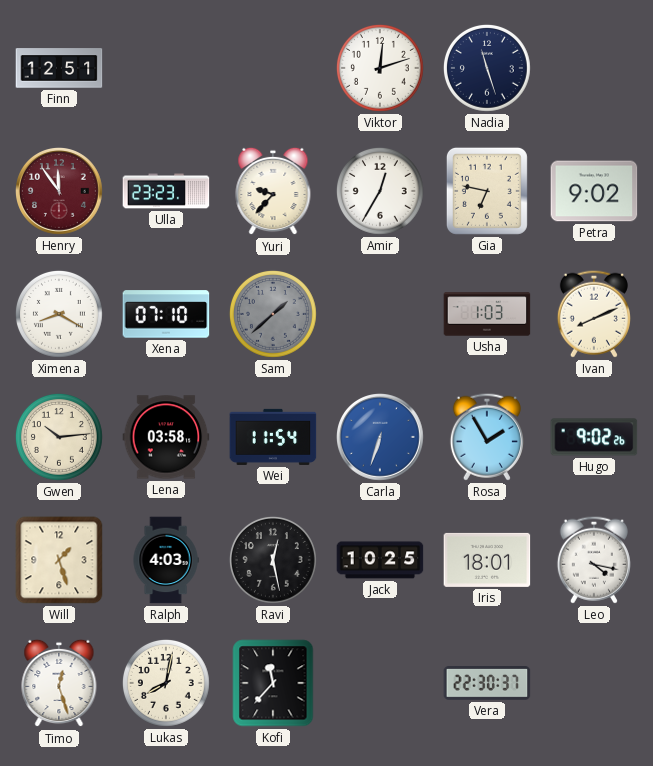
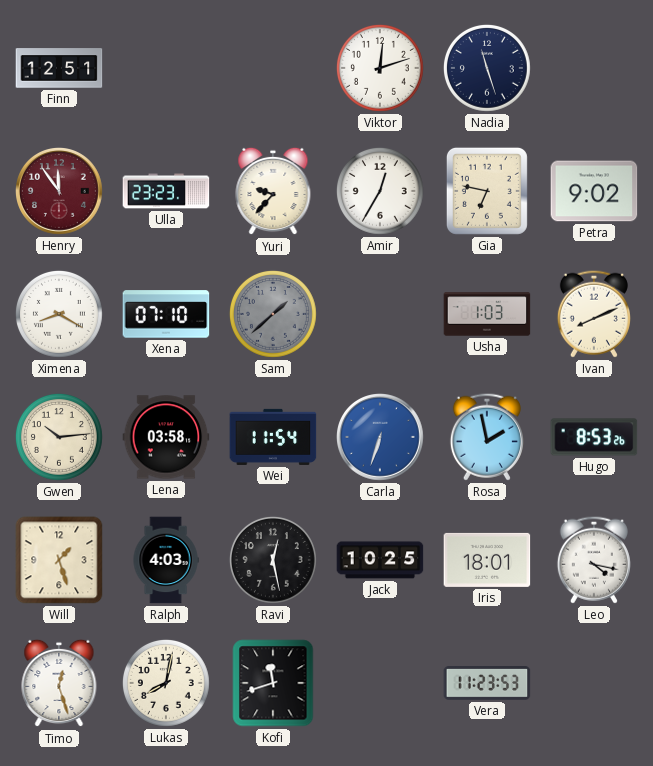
Rosa: 1:55 -> 1:58 (487, 437)
Hugo: 9:02 -> 8:53 (594, 437)
Kofi: 11:37 -> 11:42 (273, 683)
Vera: 22:30 -> 11:23 (487, 684)
